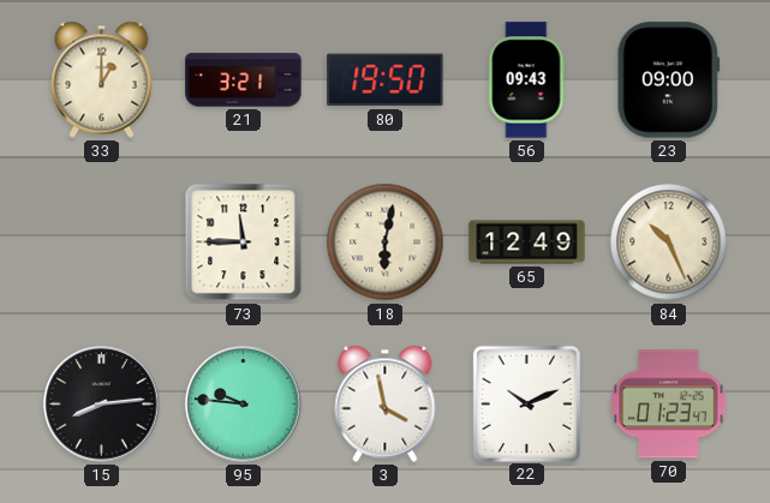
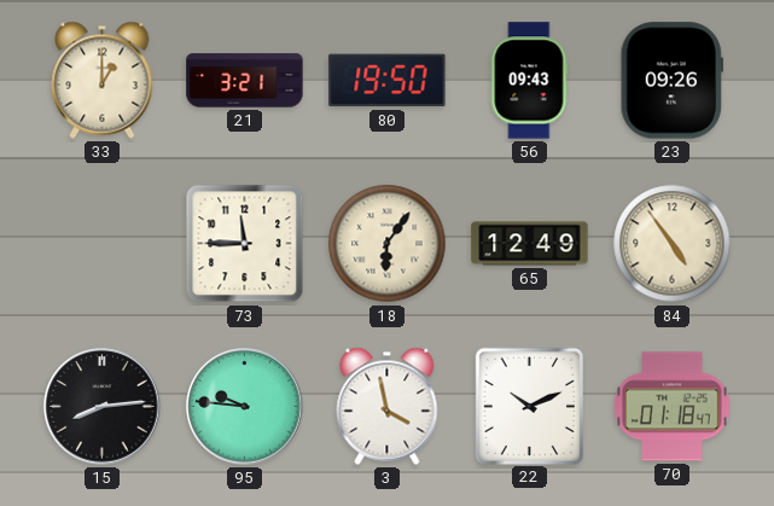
23: 09:00 -> 09:26 (671, 81)
18: 6:02 -> 6:06 (388, 244)
84: 10:26 -> 4:54 (673, 244)
70: 01:23 -> 01:18 (673, 407)
